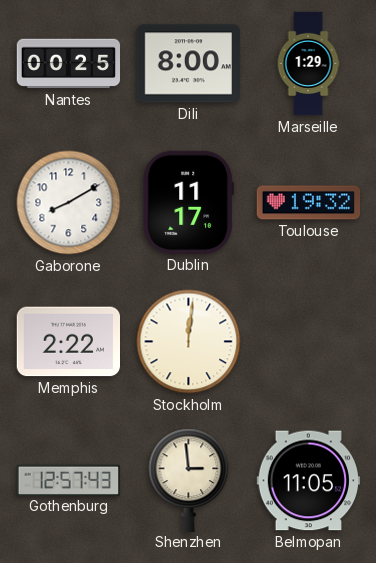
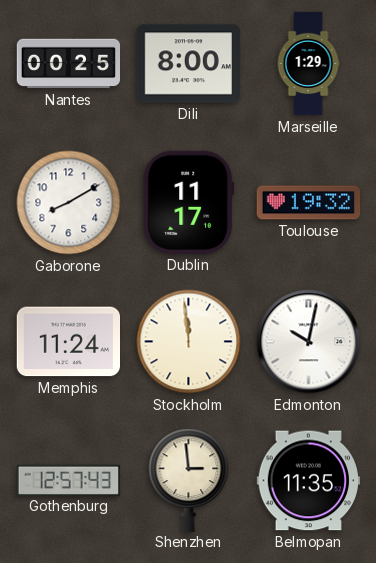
Memphis: 2:22 -> 11:24 (68, 342)
Stockholm: 12:01 -> 11:59 (189, 342)
Edmonton: none -> 10:02 (309, 342)
Belmopan: 11:05 -> 11:35 (308, 481)
